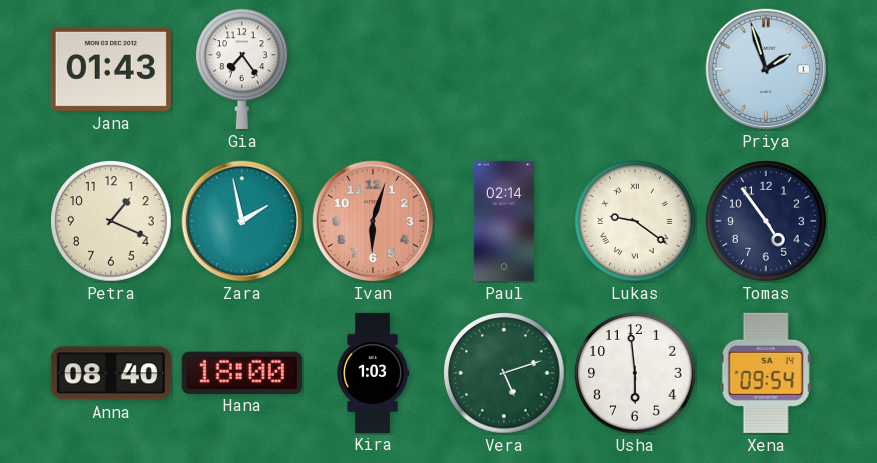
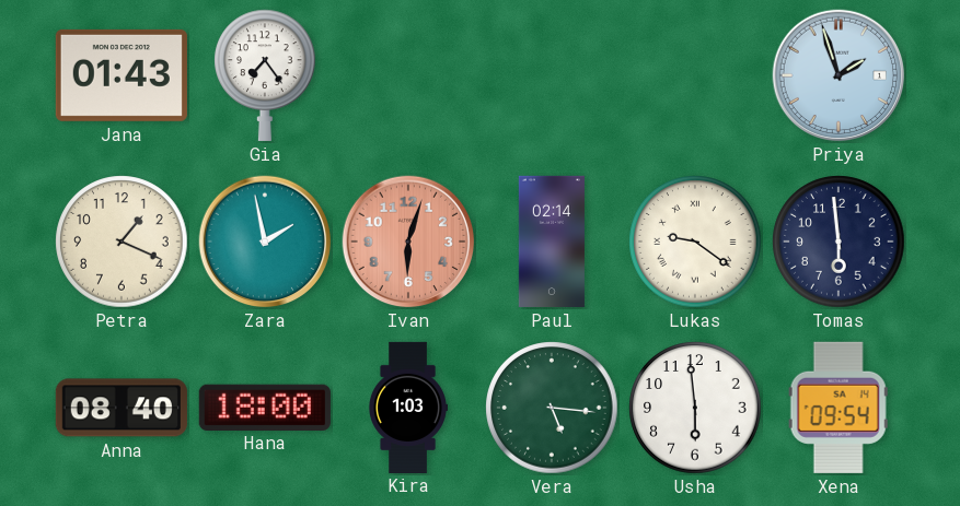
Tomas: 4:54 -> 5:59 (838, 242)
Vera: 5:12 -> 5:16 (552, 408)
